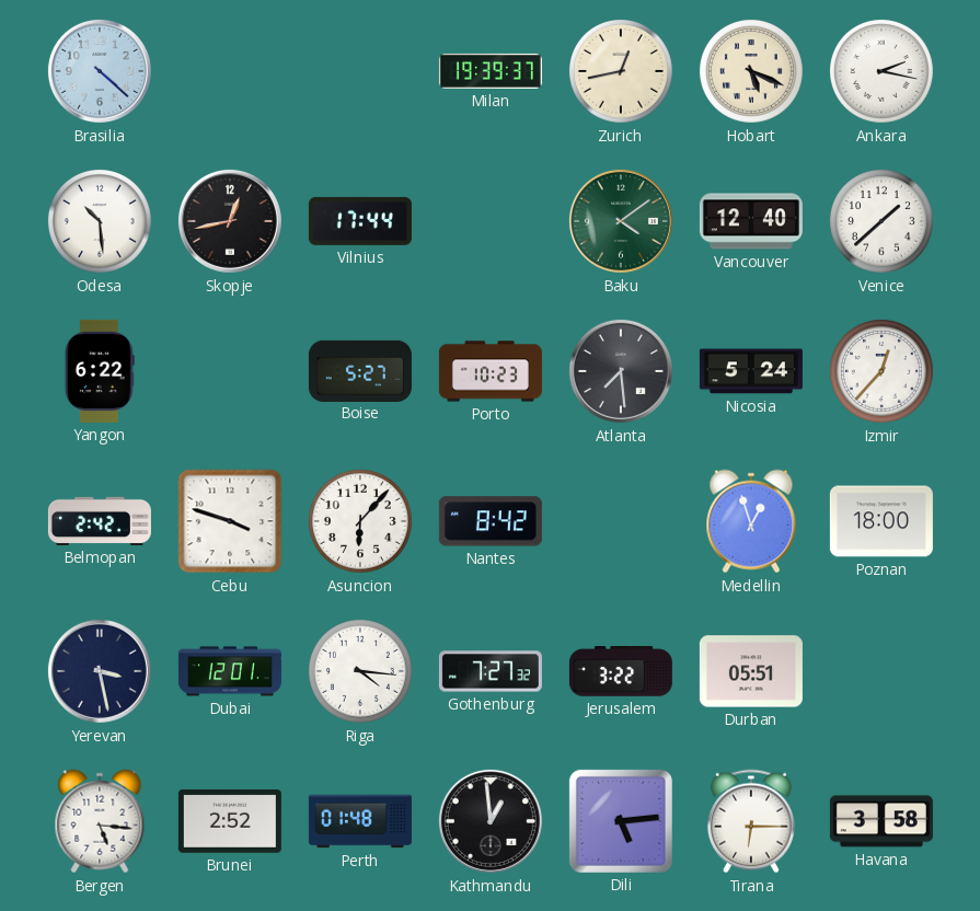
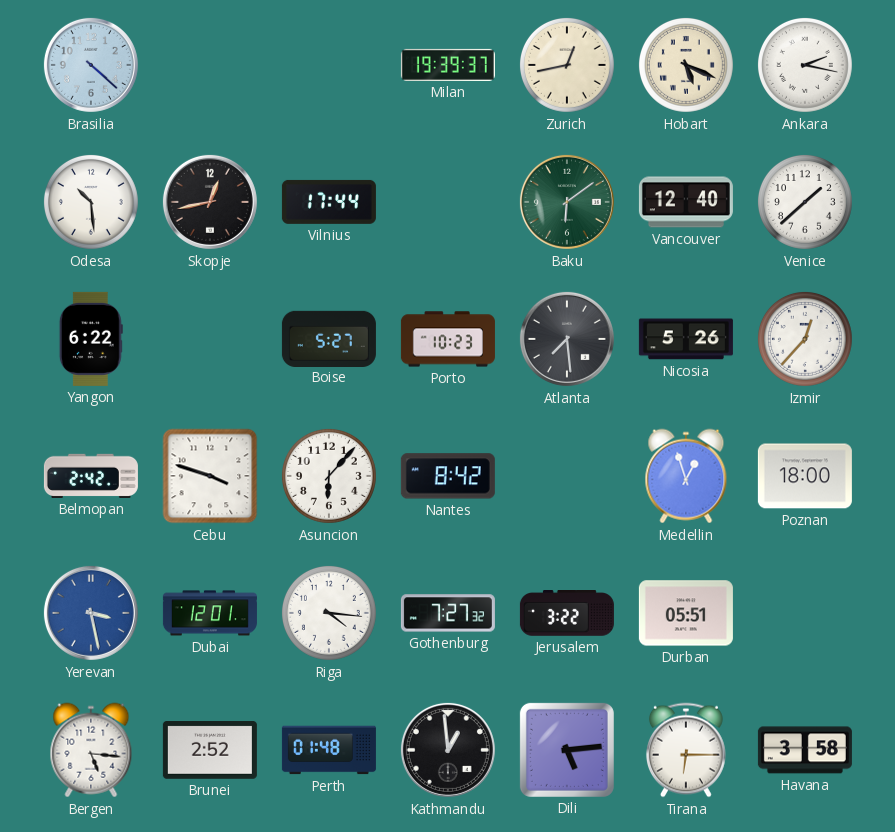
Baku: 4:09 -> 6:09 (567, 202)
Nicosia: 5:24 -> 5:26 (686, 339)
Yerevan dial: navy -> blue (91, 613)
